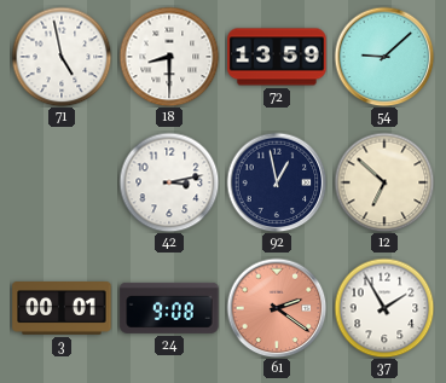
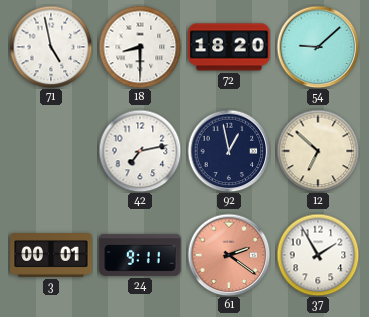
72: 13:59 -> 18:20 (229, 47)
42: 3:13 -> 7:13 (140, 151)
24: 9:08 -> 9:11 (140, 255)
